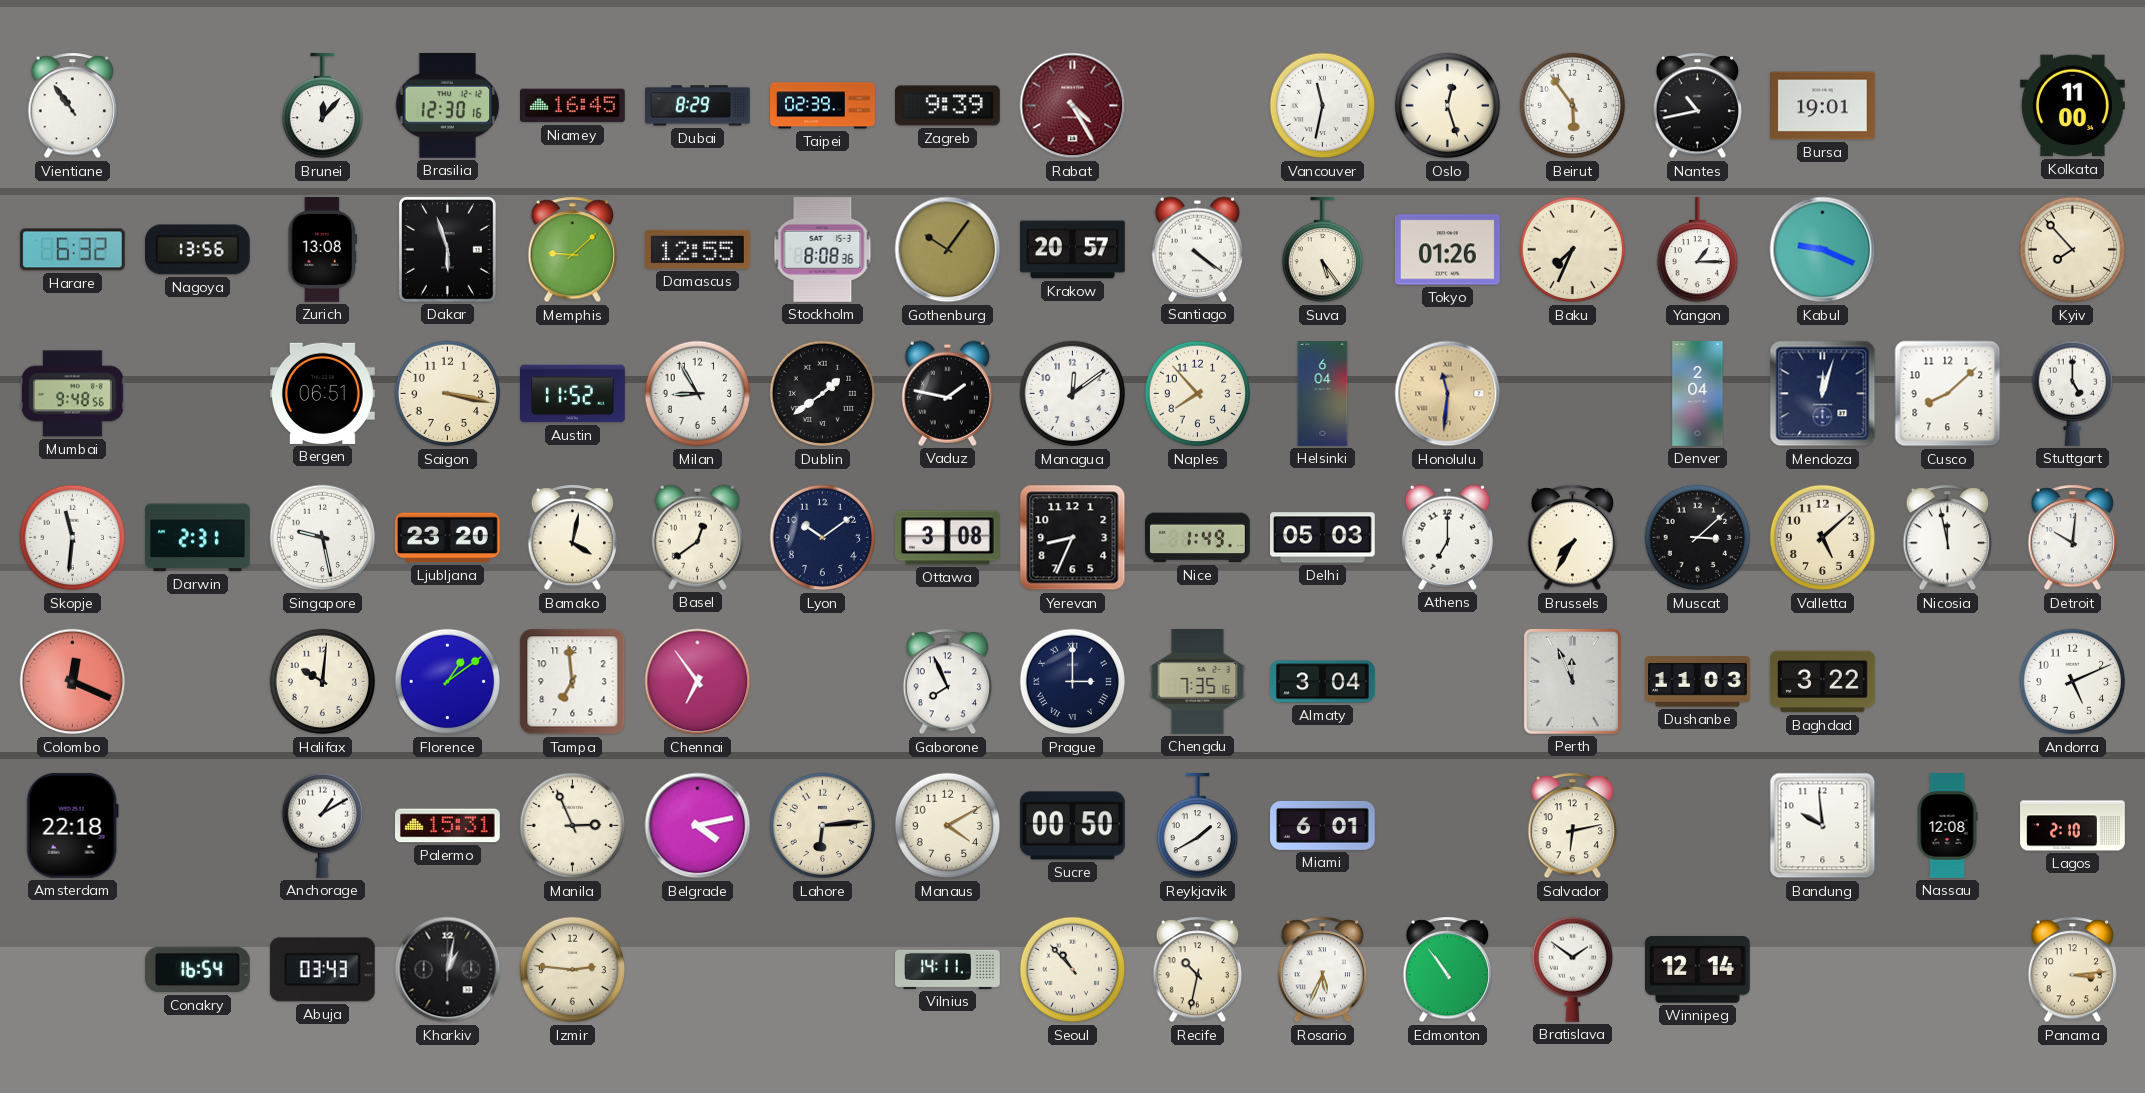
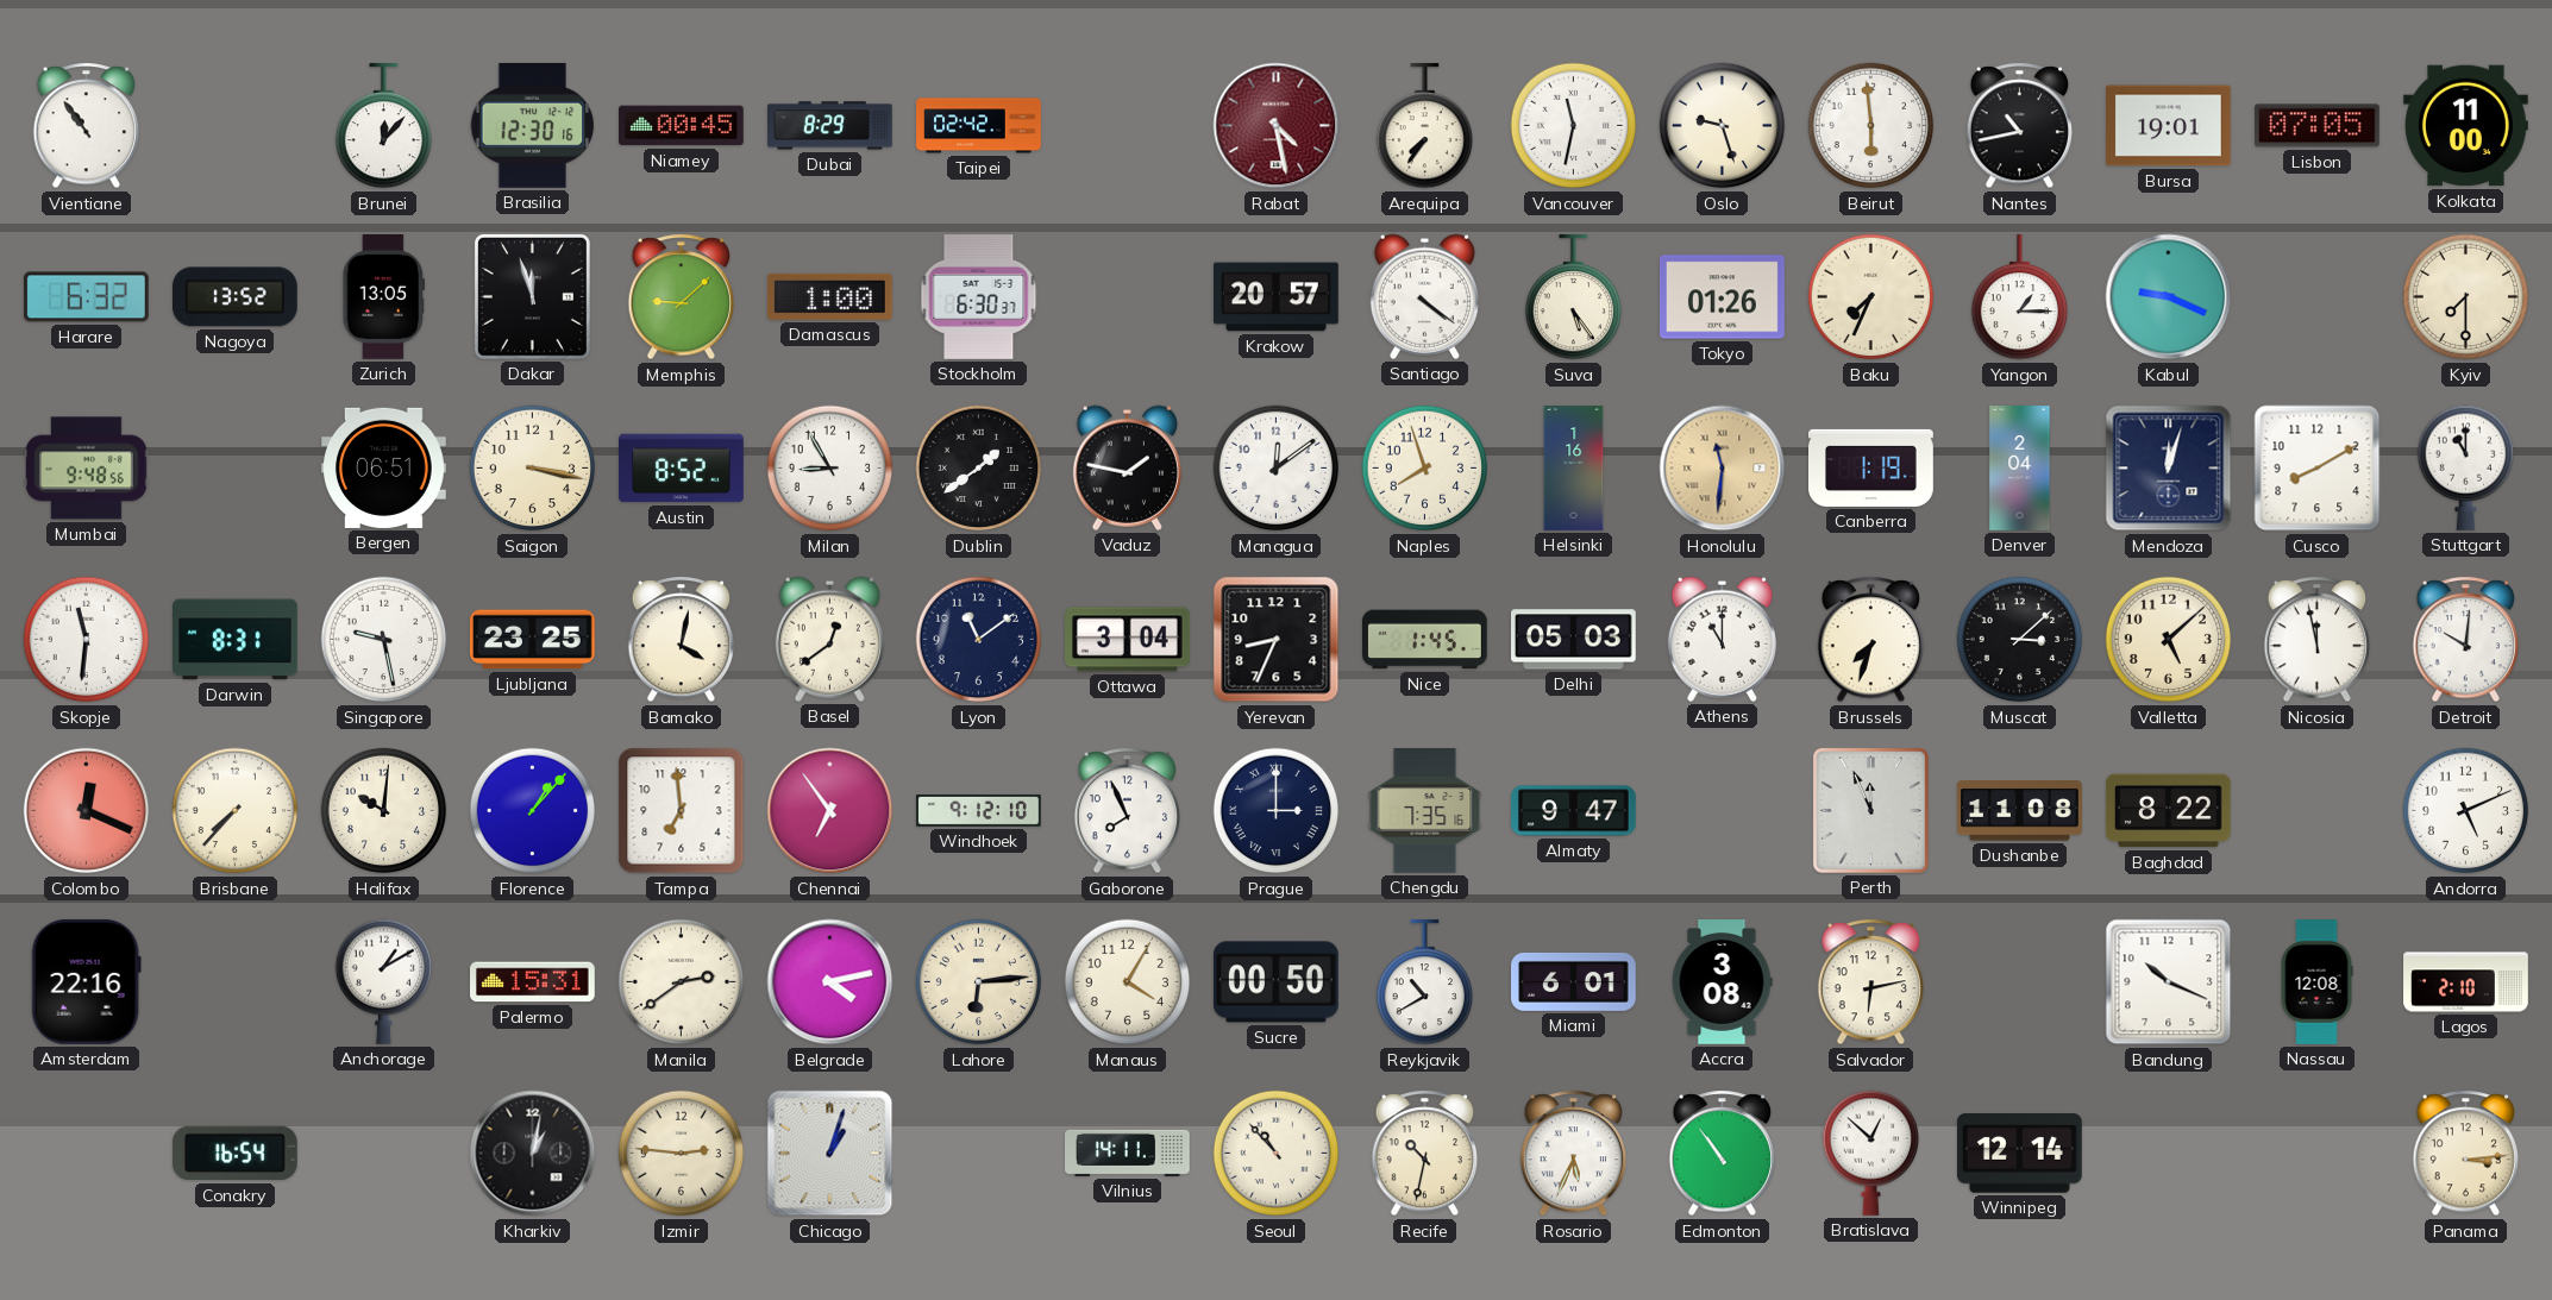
Niamey: 16:45 -> 00:45 (682, 126)
Taipei: 02:39 -> 02:42 (979, 126)
Zagreb: 9:39 -> none (948, 106)
Rabat: 4:25 -> 4:28 (1277, 126)
Arequipa: none -> 7:36 (1424, 127)
Oslo: 12:27 -> 9:27 (1723, 126)
Beirut: 5:54 -> 5:59 (1871, 126)
Lisbon: none -> 07:05 (2318, 126)
Nagoya: 13:56 -> 13:52 (234, 297)
Zurich: 13:08 -> 13:05 (384, 297)
Dakar: 5:57 -> 11:57 (532, 296)
Damascus: 12:55 -> 1:00 (829, 296)
Stockholm: 8:08 -> 6:30 (979, 297)
Gothenburg: 10:06 -> none (948, 250)
Kyiv: 7:53 -> 7:30 (2466, 297)
Austin: 11:52 -> 8:52 (682, 469)
Naples: 7:53 -> 7:57 (1425, 469)
Helsinki: 6:04 -> 1:16 (1574, 469)
Canberra: none -> 1:19 (1871, 467)
Cusco: 8:08 -> 8:10 (2318, 469)
Stuttgart: 5:00 -> 11:00 (2465, 467)
Darwin: 2:31 -> 8:31 (234, 640)
Ljubljana: 23:20 -> 23:25 (532, 640)
Lyon: 10:09 -> 11:09 (979, 640)
Ottawa: 3:08 -> 3:04 (1128, 640)
Nice: 1:49 -> 1:45 (1425, 640)
Athens: 7:00 -> 11:00 (1722, 639)
Brussels: 7:35 -> 7:33 (1871, 640)
Brisbane: none -> 7:37 (236, 811)
Florence: 1:09 -> 1:07 (533, 811)
Windhoek: none -> 9:12 (979, 811)
Almaty: 3:04 -> 9:47 (1574, 811)
Dushanbe: 11:03 -> 11:08 (2020, 811)
Baghdad: 3:22 -> 8:22 (2168, 811)
Amsterdam: 22:18 -> 22:16 (86, 981)
Manila: 2:56 -> 2:39 (682, 982)
Manaus: 4:10 -> 4:05 (1128, 982)
Reykjavik: 1:40 -> 10:40 (1424, 984)
Accra: none -> 3:08 (1722, 982)
Bandung: 9:59 -> 10:19 (2169, 982)
Abuja: 03:43 -> none (322, 970)
Chicago: none -> 1:03 (830, 1154)
Bratislava: 1:51 -> 12:52 (1870, 1153)
